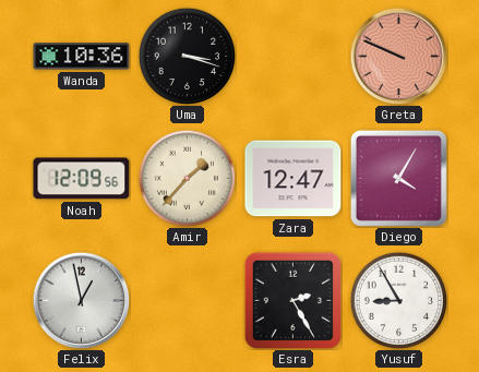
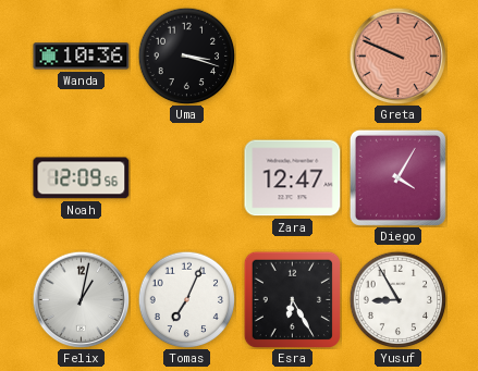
Amir: 1:37 -> none (187, 178)
Felix: 12:58 -> 1:02 (81, 299)
Tomas: none -> 7:04 (186, 299)
Esra: 2:25 -> 6:25 (292, 299)
